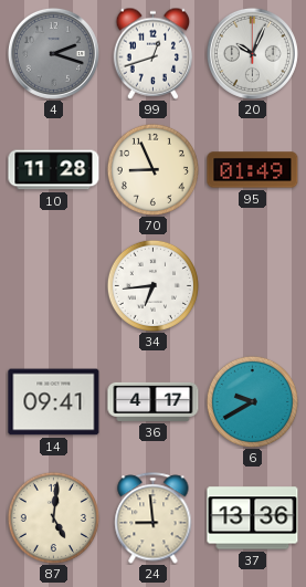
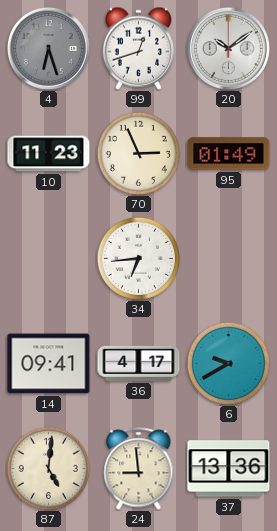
4: 2:18 -> 6:27 (48, 48)
20: 10:04 -> 10:09 (228, 48)
10: 11:28 -> 11:23 (49, 154)
70: 8:56 -> 2:56 (138, 153)
